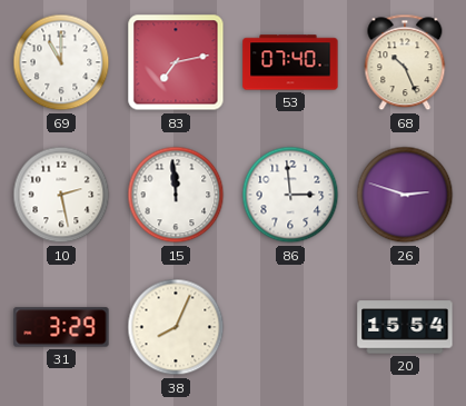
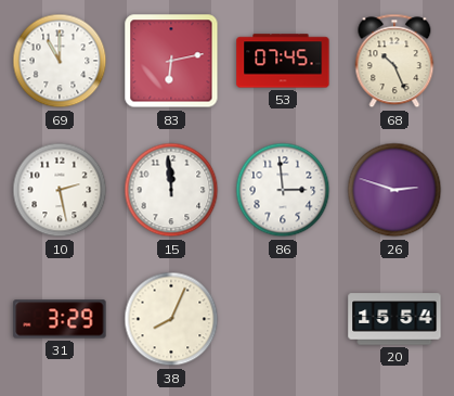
83: 7:13 -> 6:13 (171, 61)
53: 07:40 -> 07:45 (283, 61)
